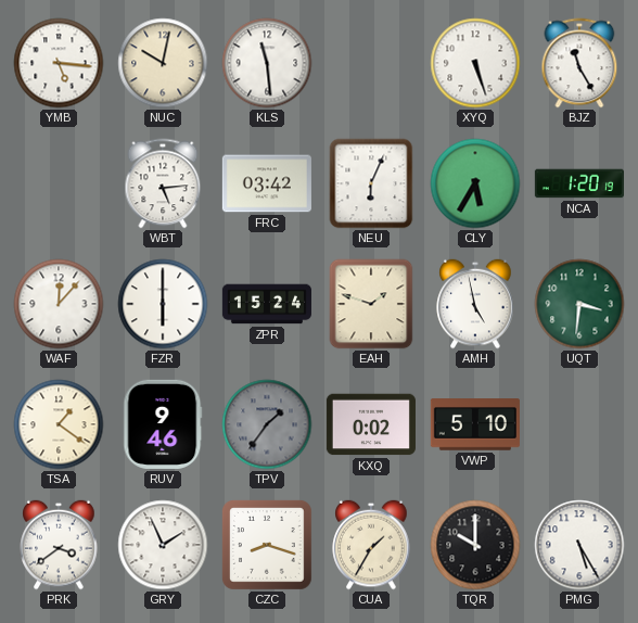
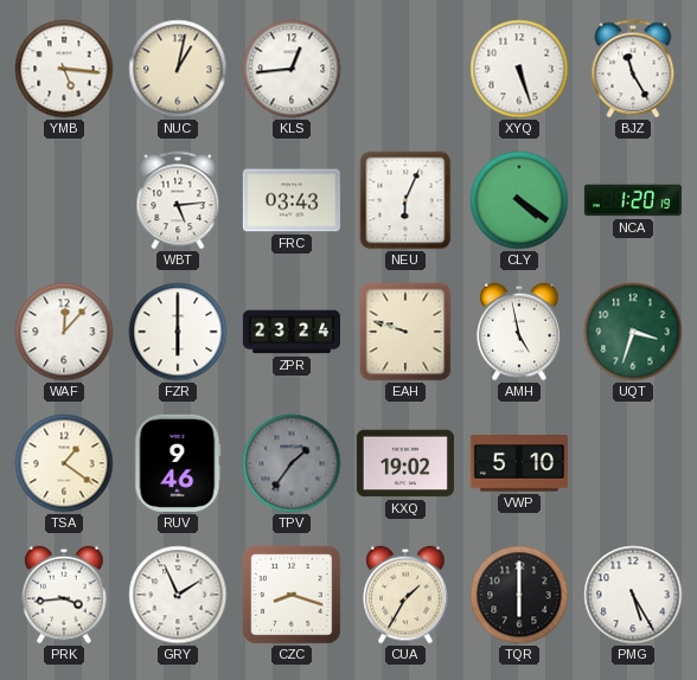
NUC: 10:02 -> 1:02 (178, 69)
KLS: 11:29 -> 12:44 (292, 69)
FRC: 03:42 -> 03:43 (292, 200)
CLY: 5:35 -> 4:21 (519, 200)
ZPR: 15:24 -> 23:24 (292, 332)
EAH: 1:48 -> 9:48 (405, 332)
UQT: 3:31 -> 3:33 (633, 332)
KXQ: 0:02 -> 19:02 (405, 463)
PRK: 3:39 -> 3:44 (64, 595)
TQR: 10:00 -> 6:00 (519, 595)
